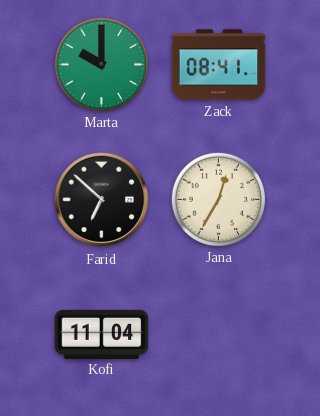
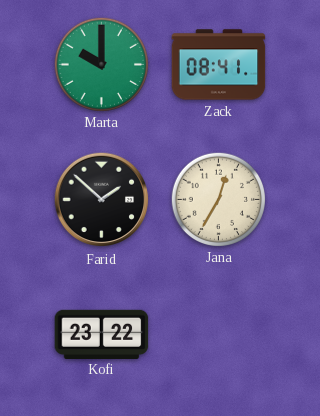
Farid: 6:52 -> 1:52 (102, 200)
Kofi: 11:04 -> 23:22 (102, 334)
